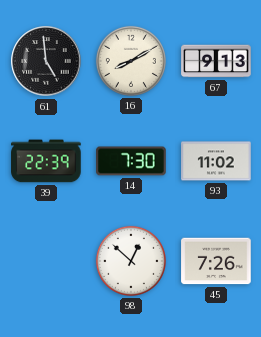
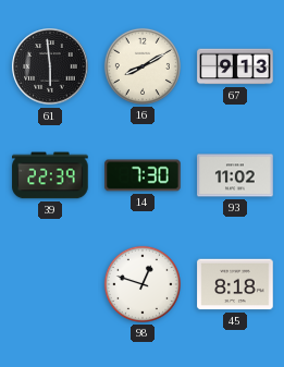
61: 4:59 -> 5:59 (50, 66)
98: 12:52 -> 12:48 (143, 284)
45: 7:26 -> 8:18 (235, 284)
